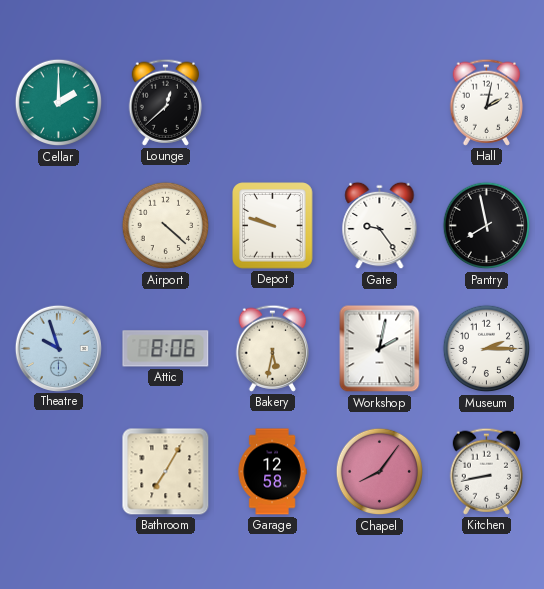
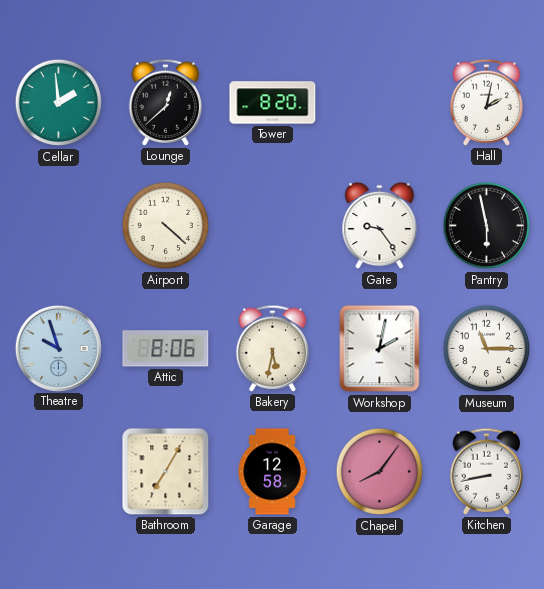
Cellar: 2:00 -> 1:59 (59, 103)
Tower: none -> 8:20 (273, 103)
Depot: 9:48 -> none (273, 226)
Pantry: 7:58 -> 5:58 (487, 226)
Museum: 2:15 -> 11:15 (487, 349)
